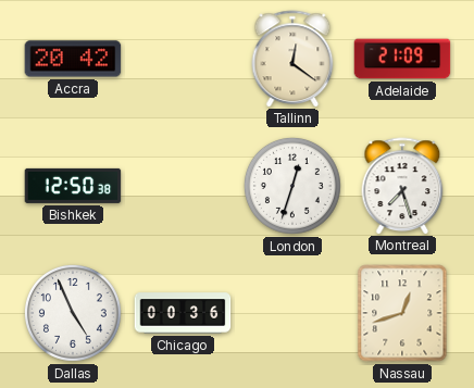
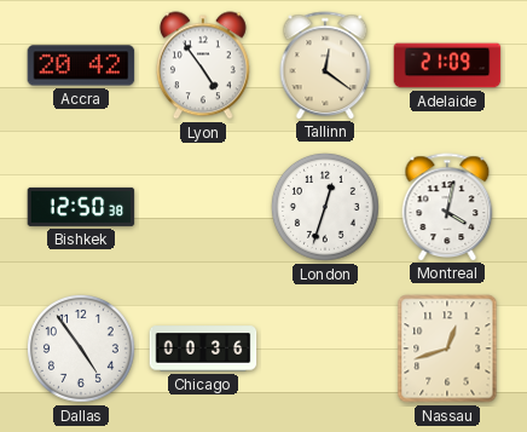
Lyon: none -> 4:54 (203, 65)
Montreal: 7:27 -> 4:02 (447, 207)
Dallas: 4:56 -> 4:54 (81, 349)
